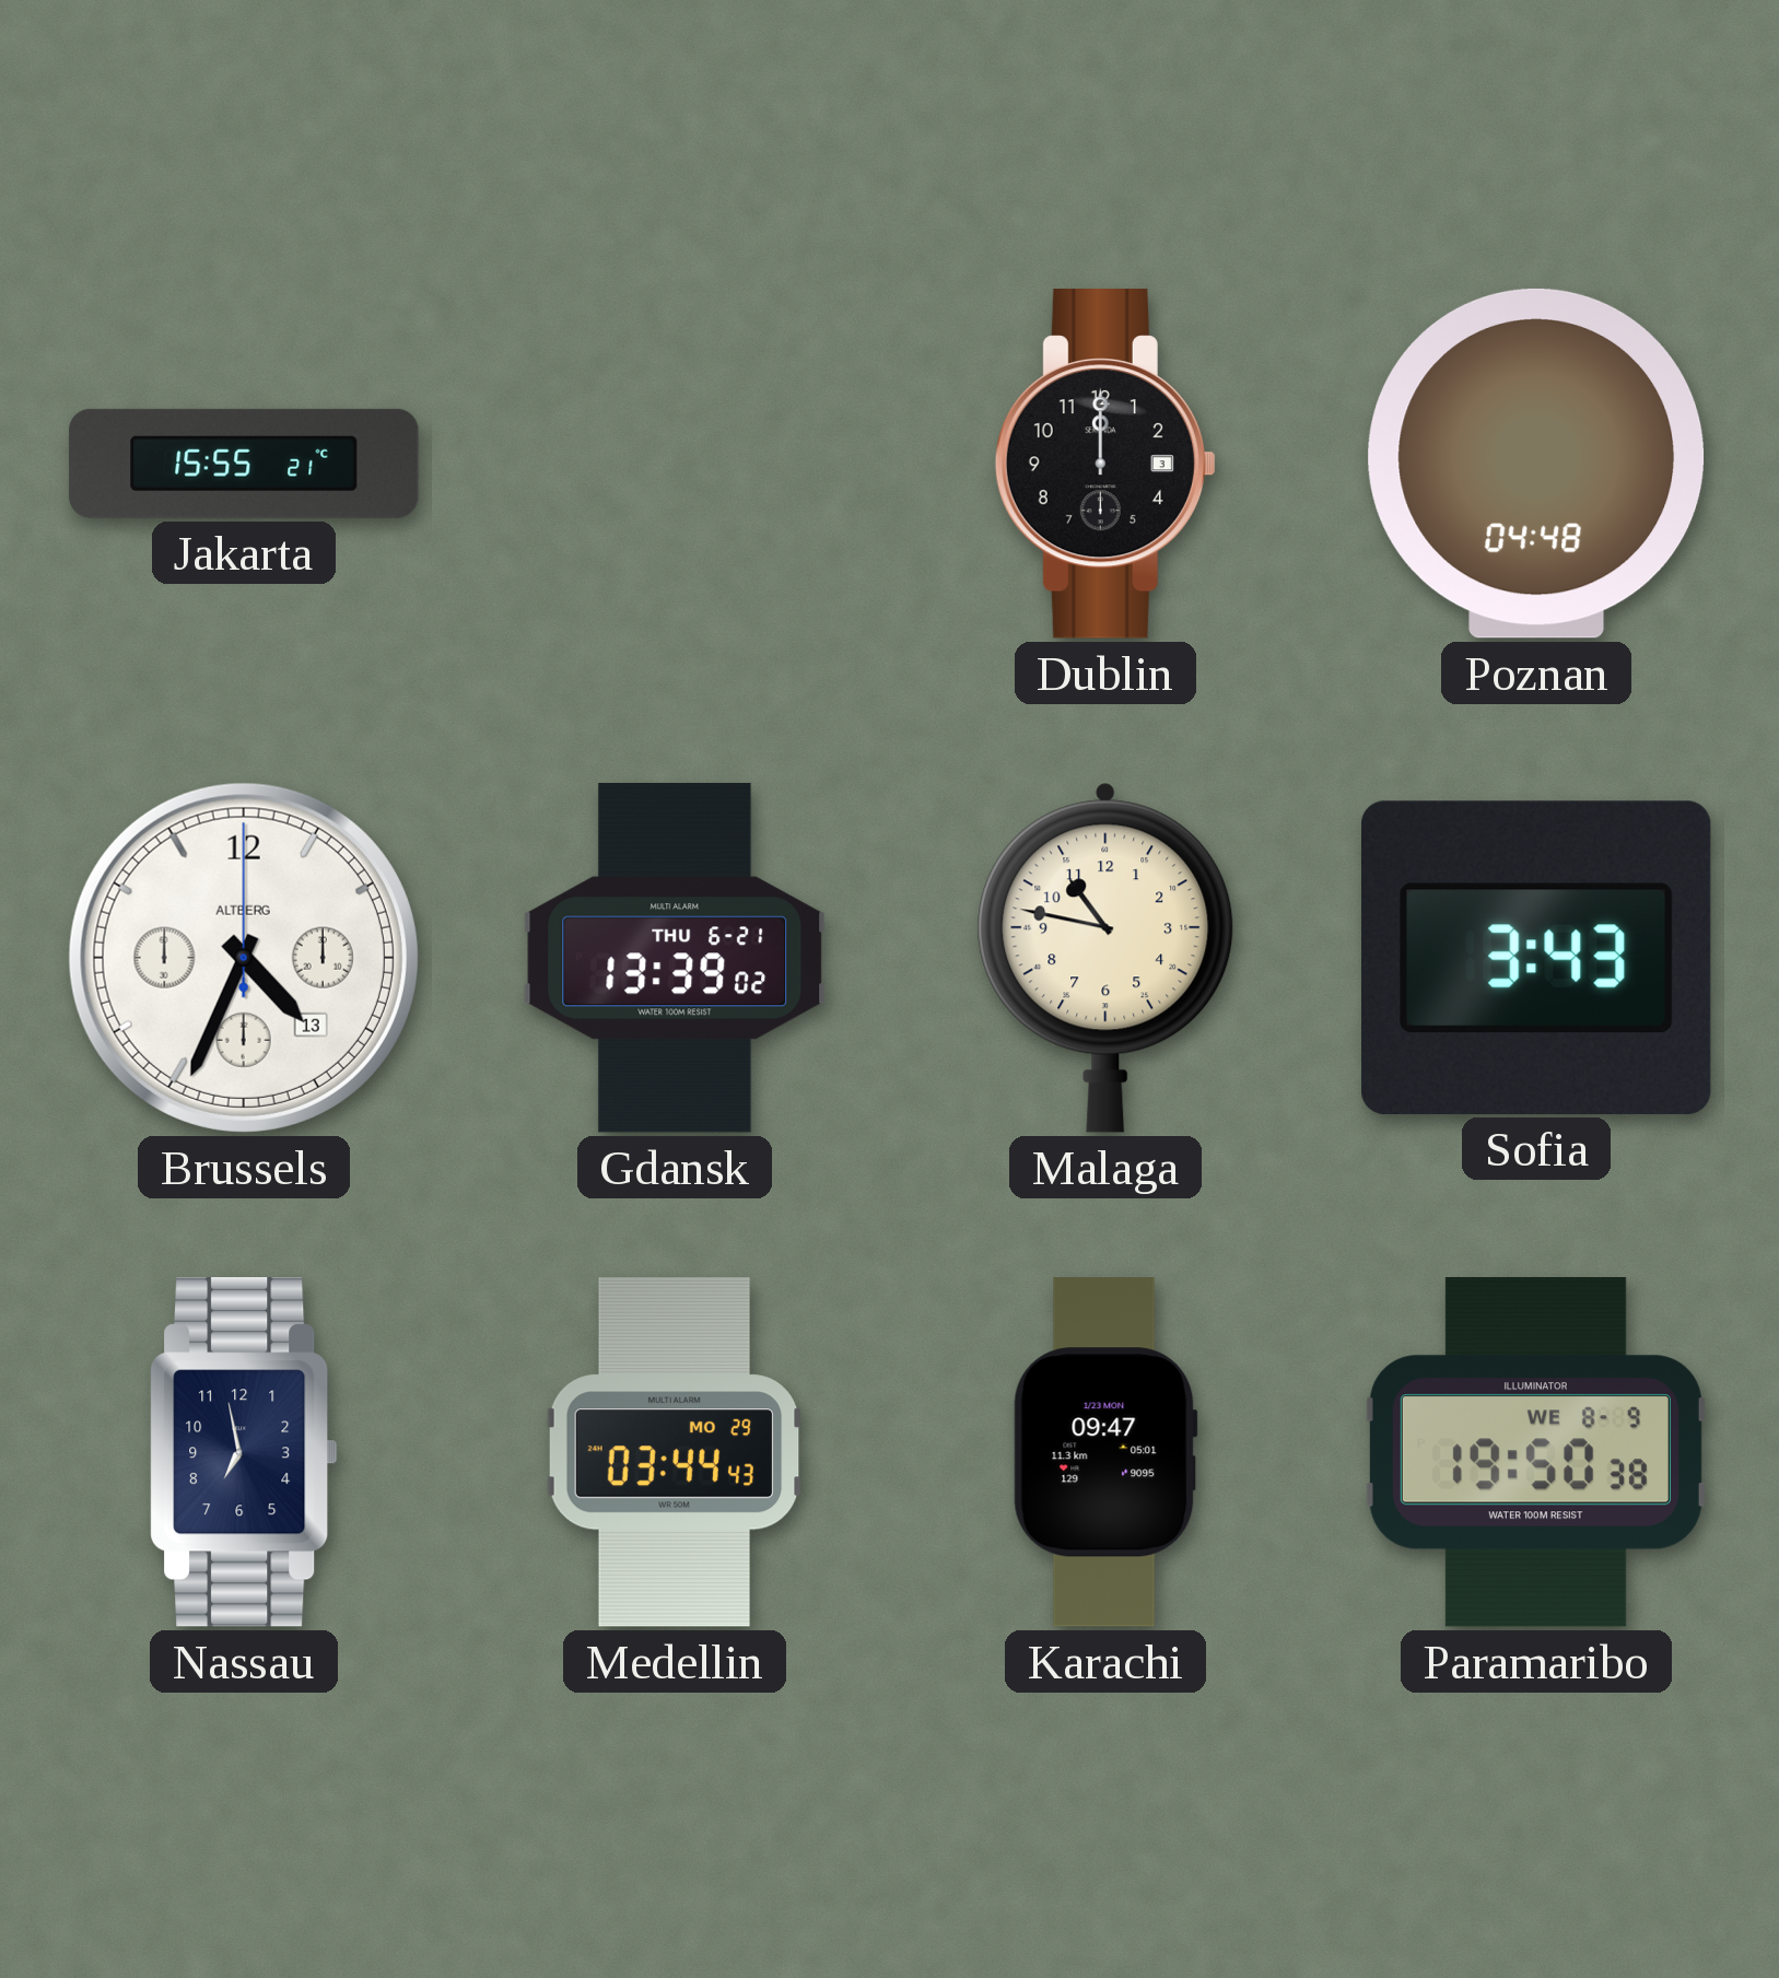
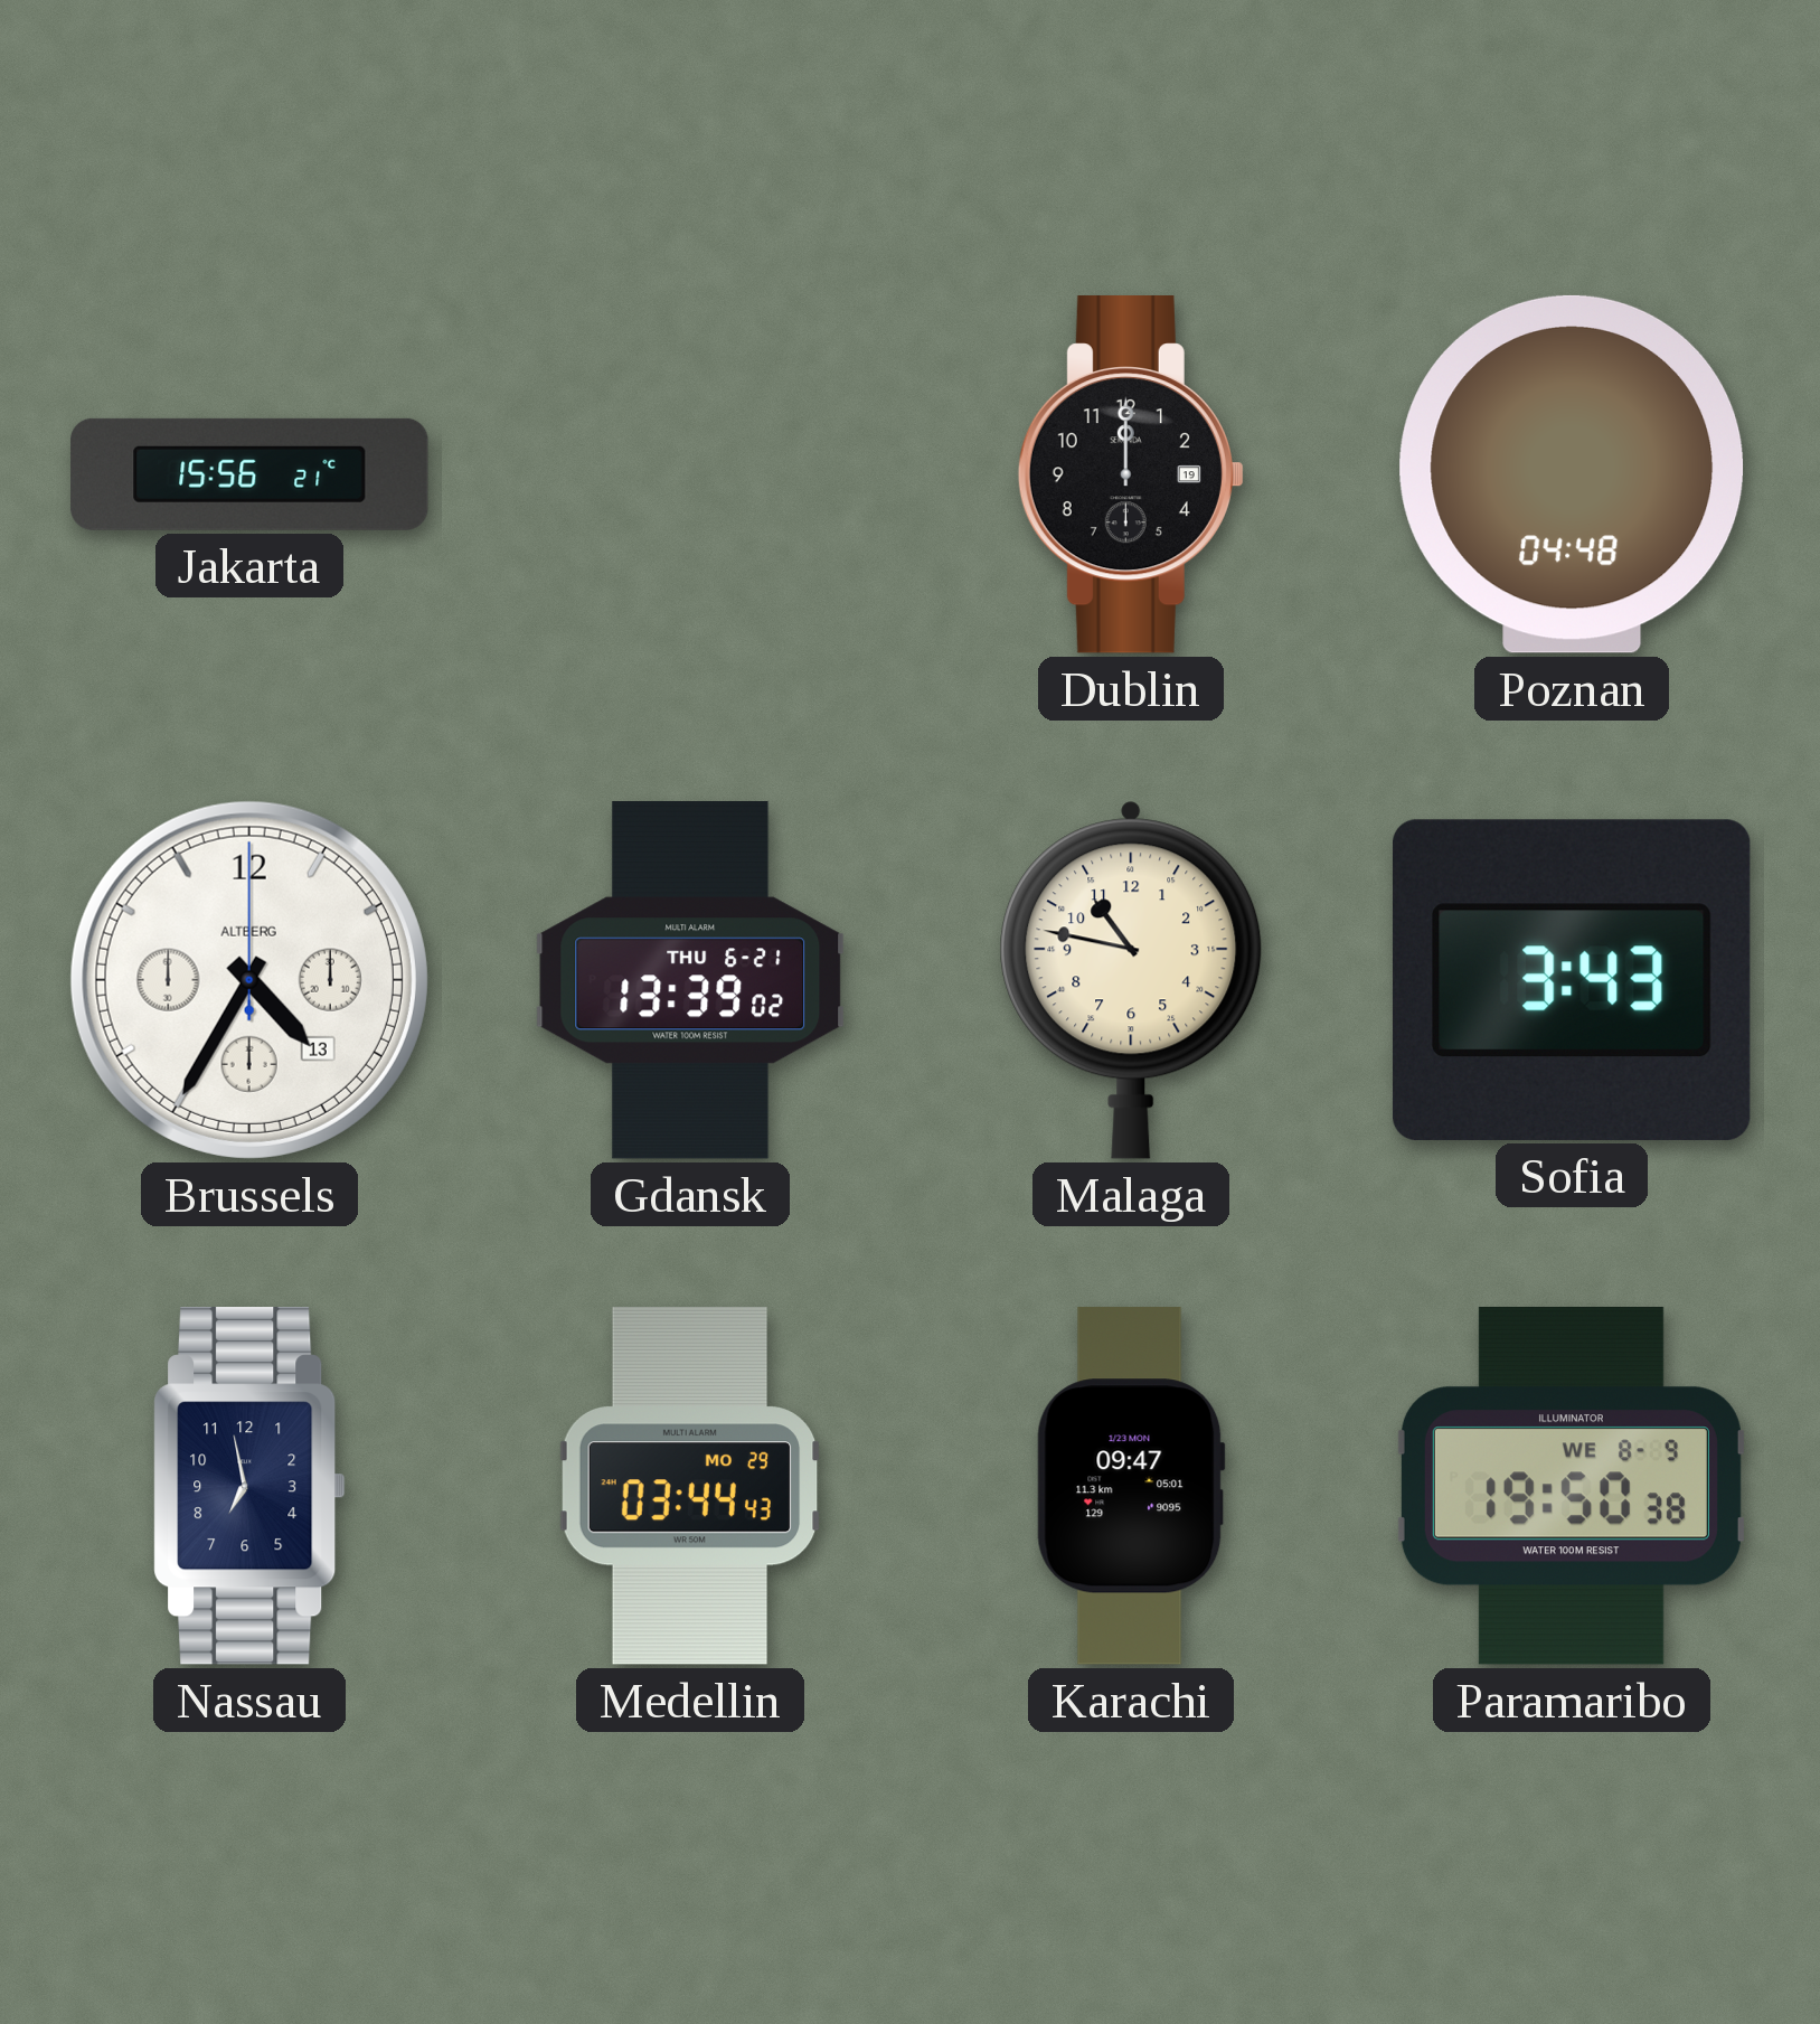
Jakarta: 15:55 -> 15:56 (249, 474)
Dublin date: 3 -> 19 (1131, 476)
Brussels: 4:34 -> 4:35 (249, 980)
